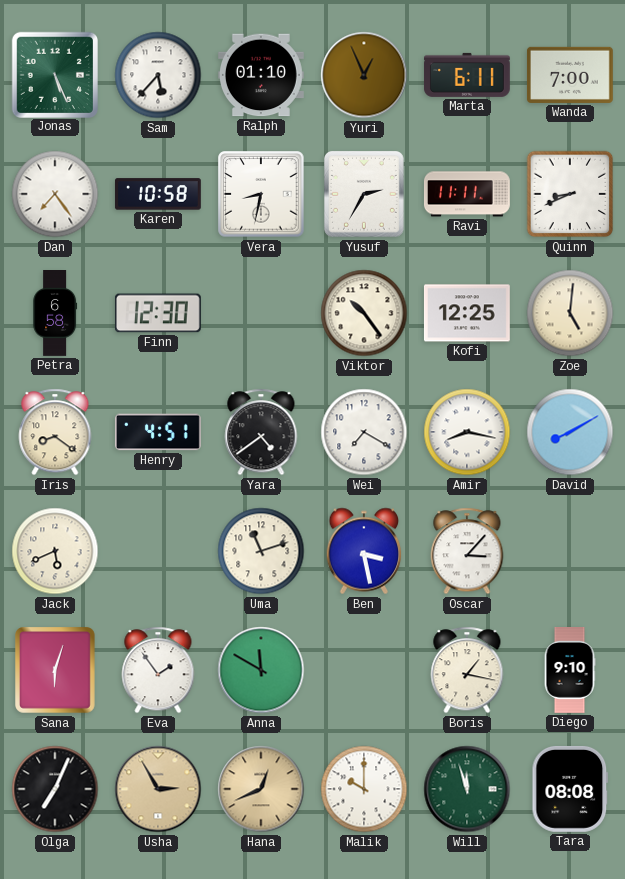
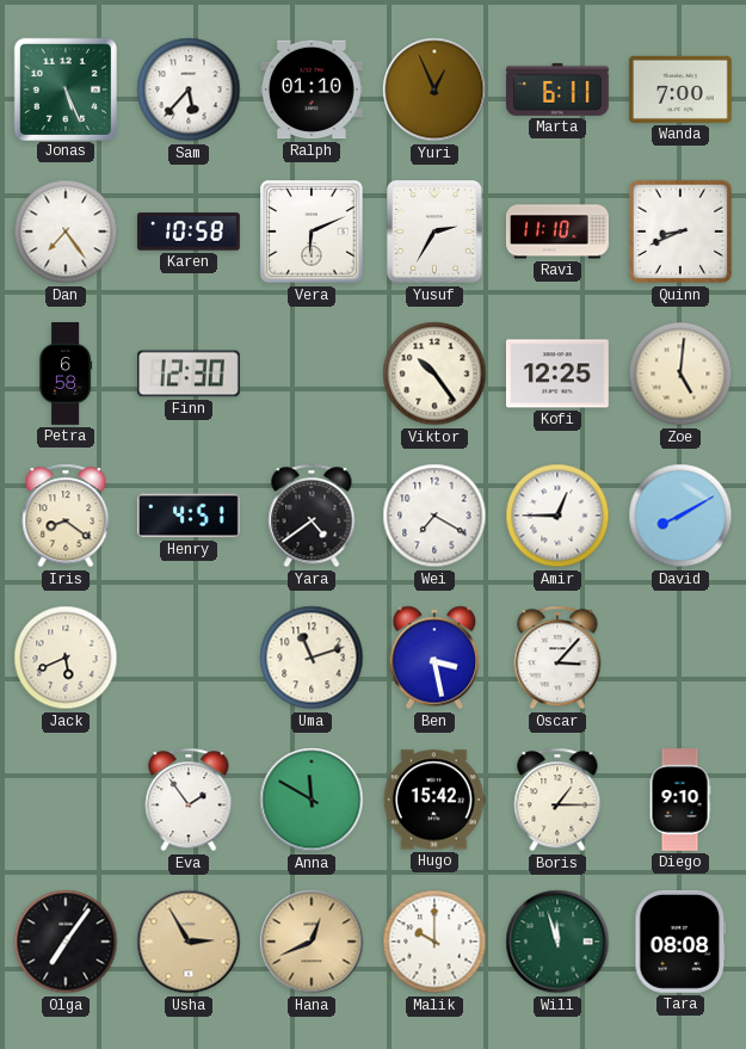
Vera: 8:32 -> 6:11 (312, 232)
Ravi: 11:11 -> 11:10 (557, 232)
Amir: 8:17 -> 12:45 (557, 516)
Sana: 6:03 -> none (56, 671)
Hugo: none -> 15:42 (434, 800)
Boris: 1:17 -> 1:15 (557, 800)
Olga: 7:04 -> 7:06 (66, 942)
